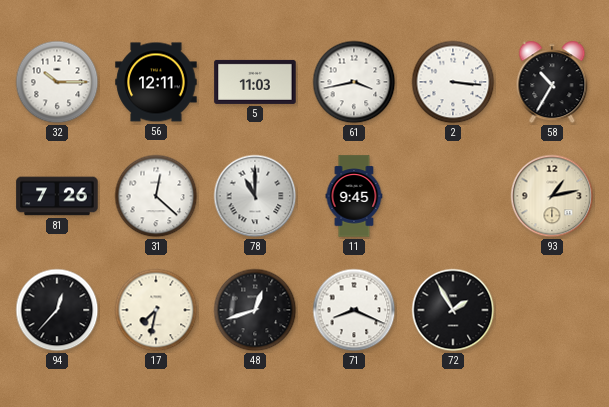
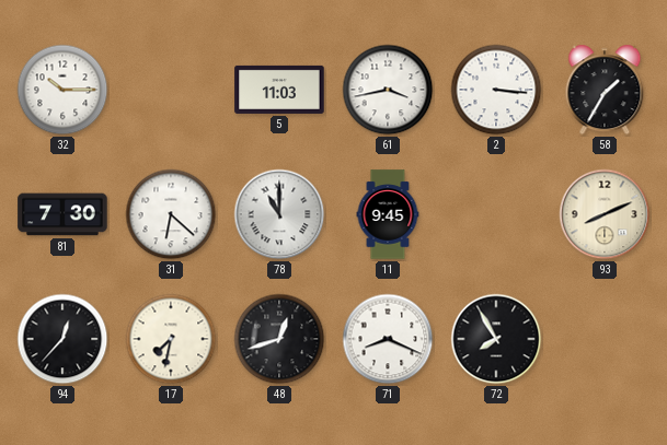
56: 12:11 -> none (156, 82)
58: 10:35 -> 1:35 (605, 90)
81: 7:26 -> 7:30 (62, 214)
31: 12:22 -> 6:22 (171, 214)
93: 1:13 -> 8:11 (605, 214)
72: 1:55 -> 7:55 (496, 339)
